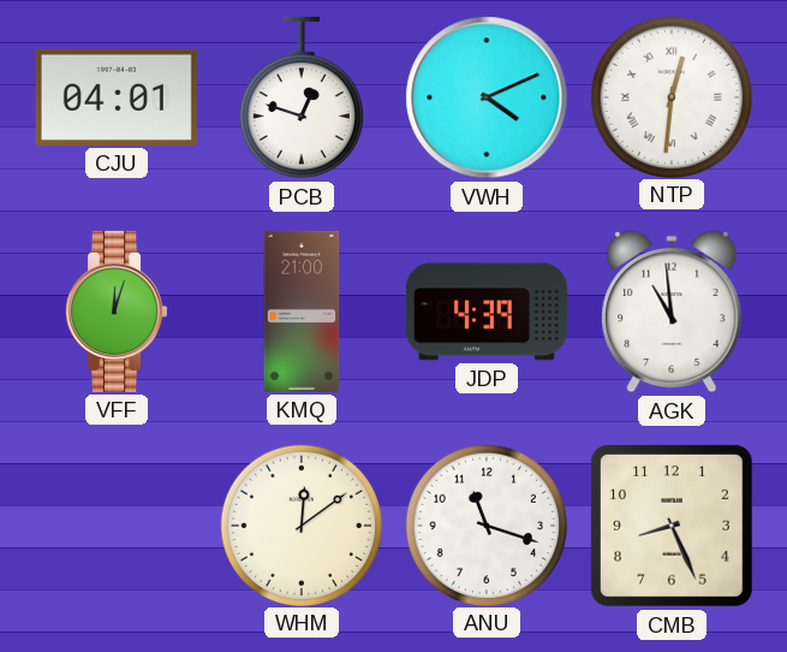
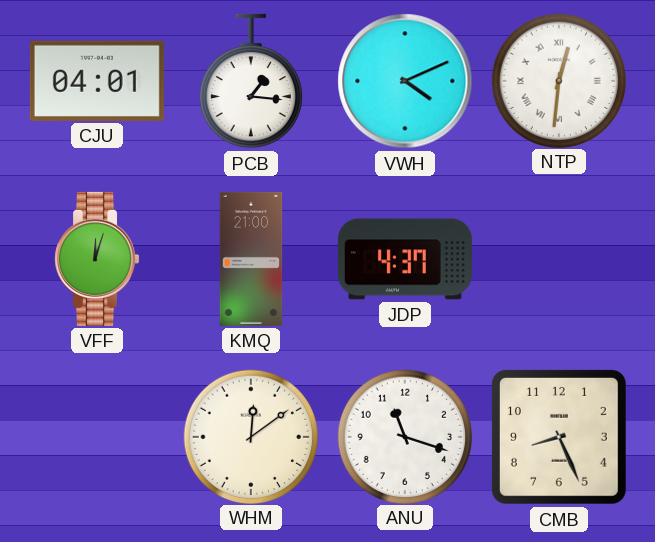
PCB: 12:48 -> 1:16 (251, 81)
JDP: 4:39 -> 4:37 (405, 259)
AGK: 10:59 -> none (672, 312)
